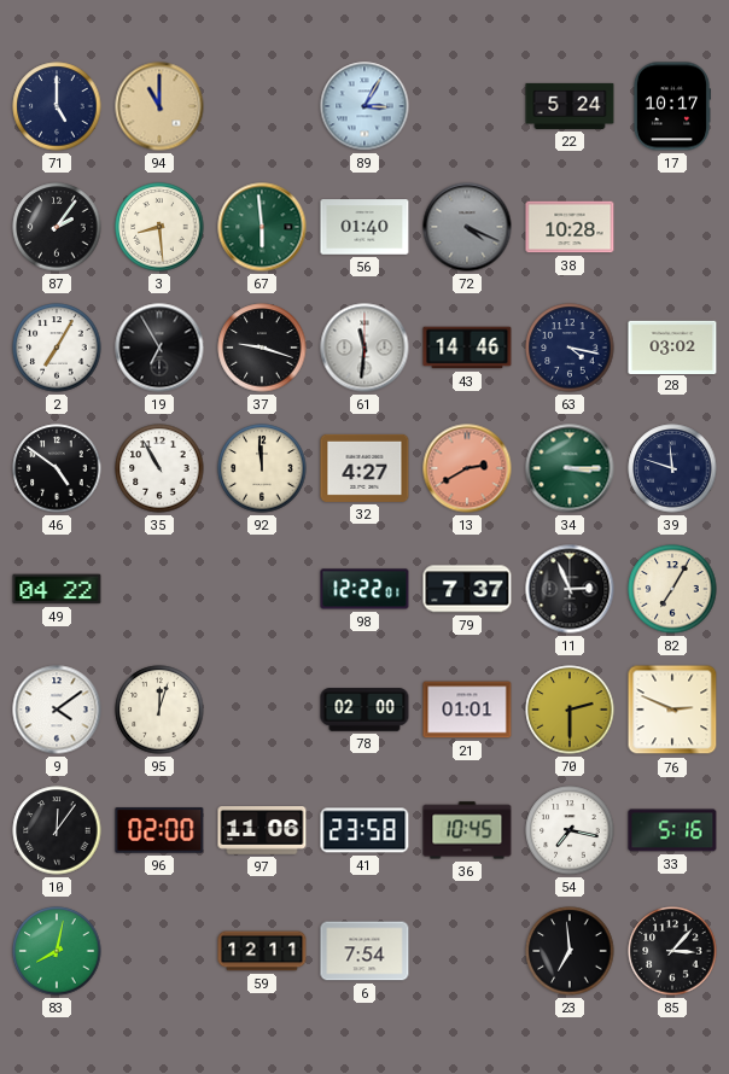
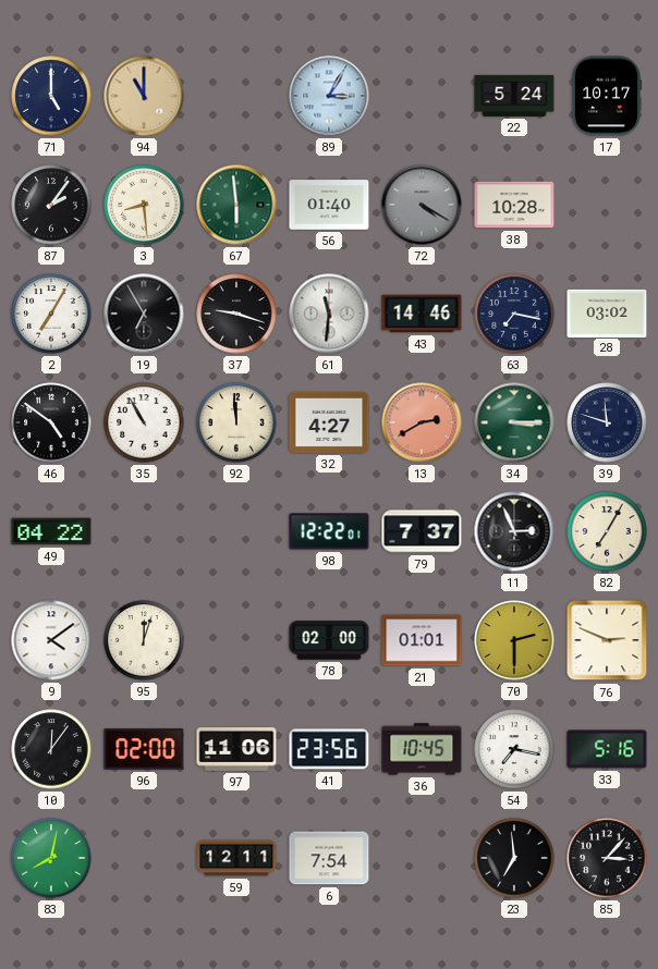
72: 4:19 -> 4:20 (422, 205)
63: 4:17 -> 7:17 (514, 314)
41: 23:58 -> 23:56 (329, 749)
